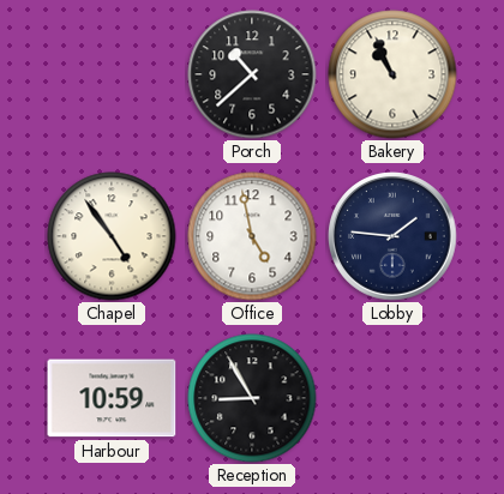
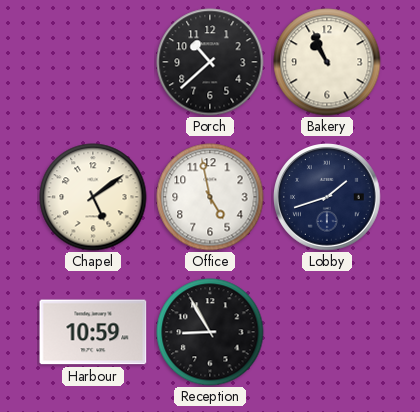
Chapel: 4:54 -> 5:09 (93, 197)
Lobby: 1:46 -> 1:42 (328, 198)
